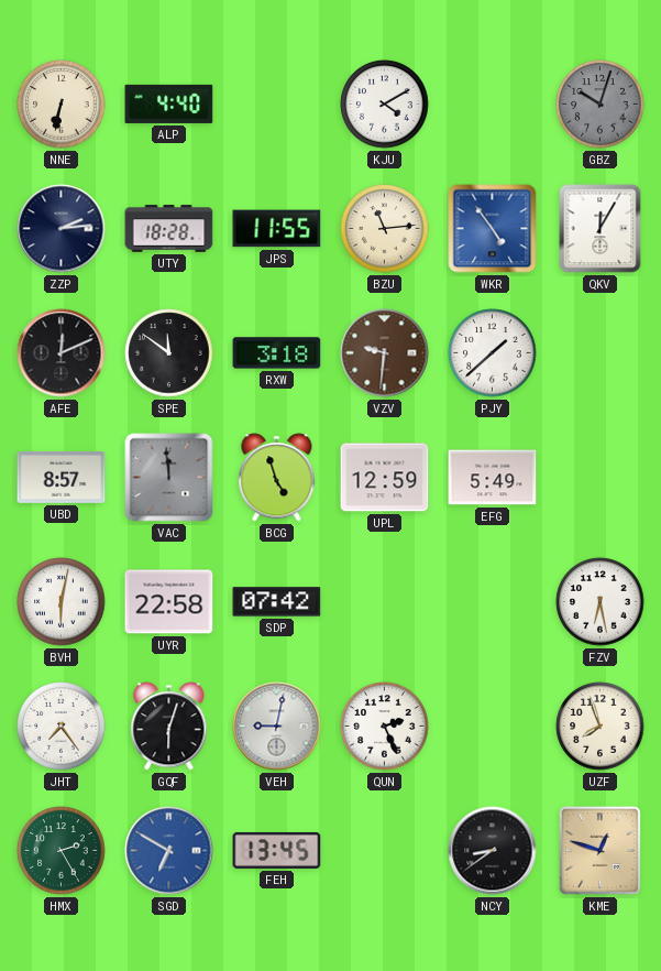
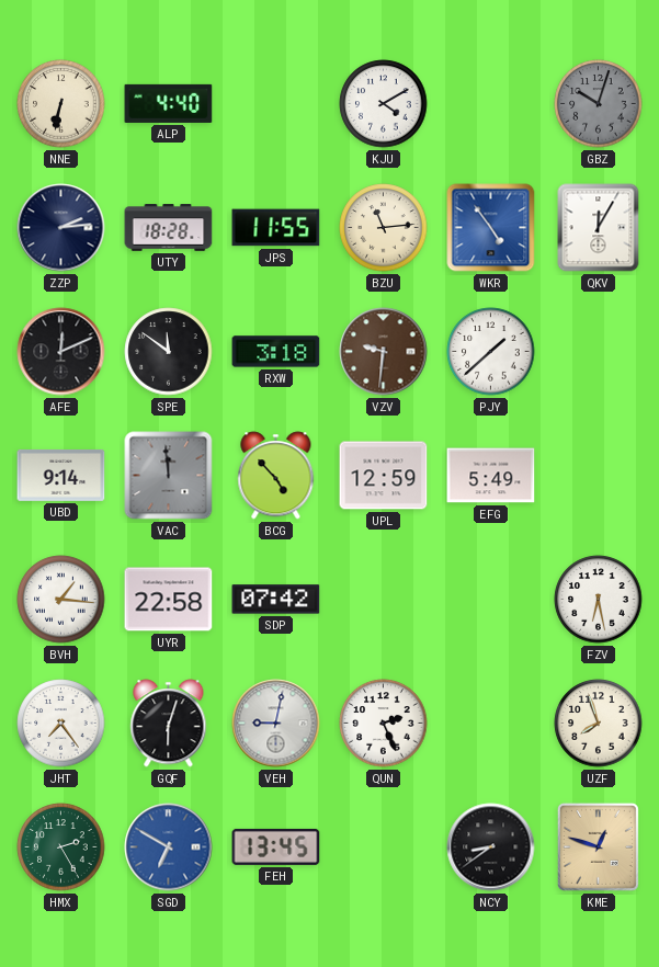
UBD: 8:57 -> 9:14 (61, 475)
BCG: 4:57 -> 4:53 (276, 476)
BVH: 6:02 -> 1:16 (61, 600)
